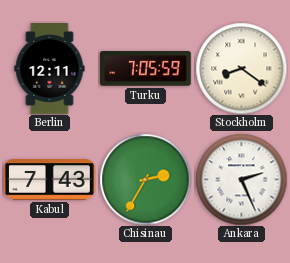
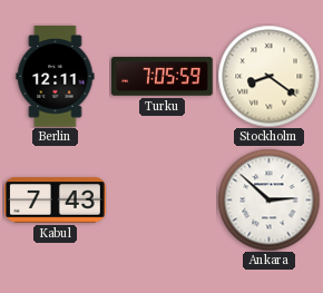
Chisinau: 2:35 -> none (145, 179)
Ankara: 2:26 -> 2:52 (268, 199)
